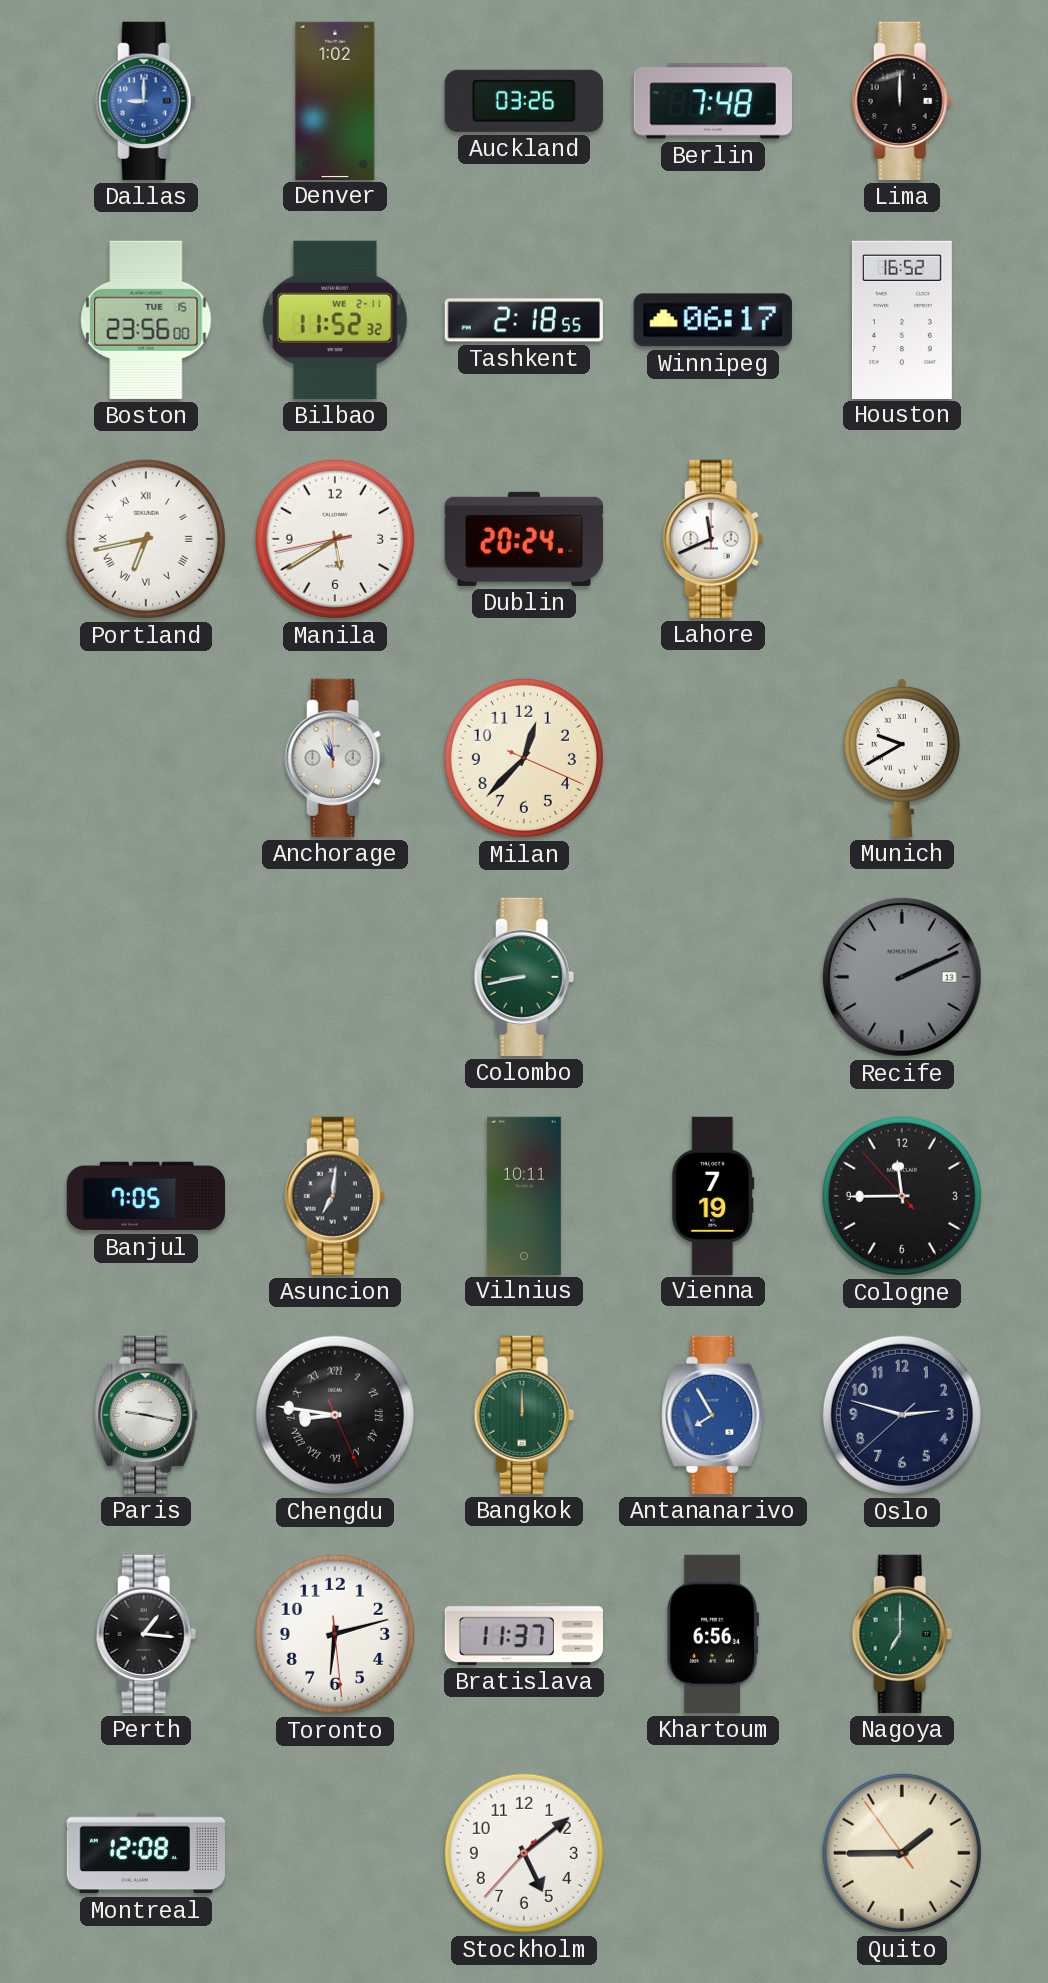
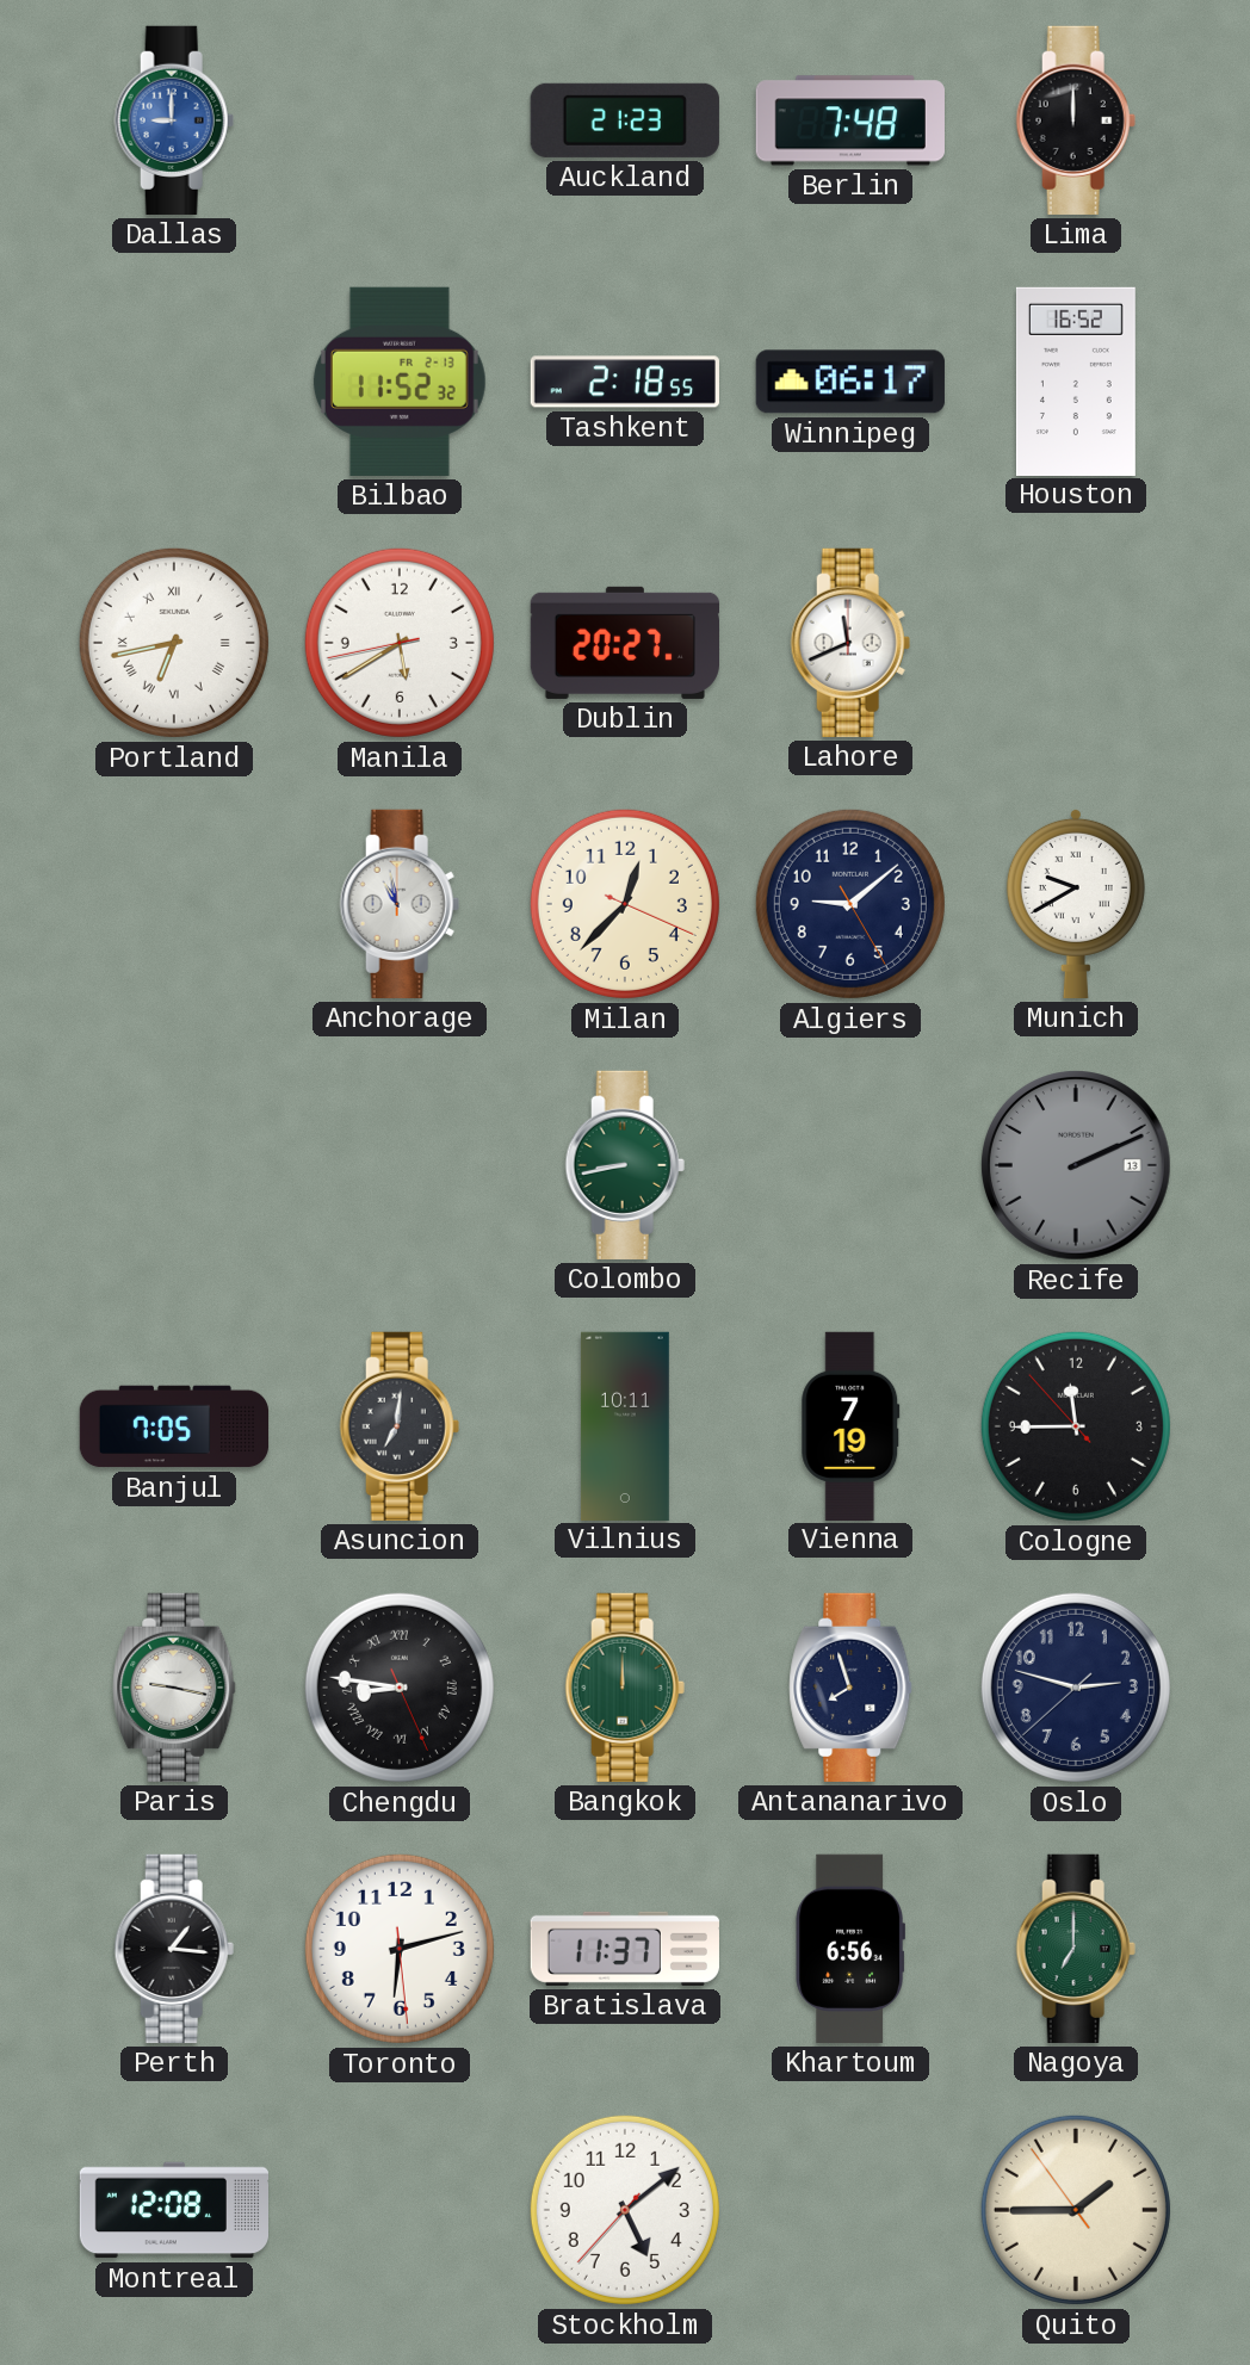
Denver: 1:02 -> none (335, 100)
Auckland: 03:26 -> 21:23 (625, 120)
Boston: 23:56 -> none (146, 320)
Bilbao date: WE 2-11 -> FR 2-13 (400, 382)
Dublin: 20:24 -> 20:27 (624, 643)
Algiers: none -> 9:08 (850, 904)
Antananarivo: 7:55 -> 7:57 (850, 1688)
Antananarivo dial: blue -> navy (850, 1688)
